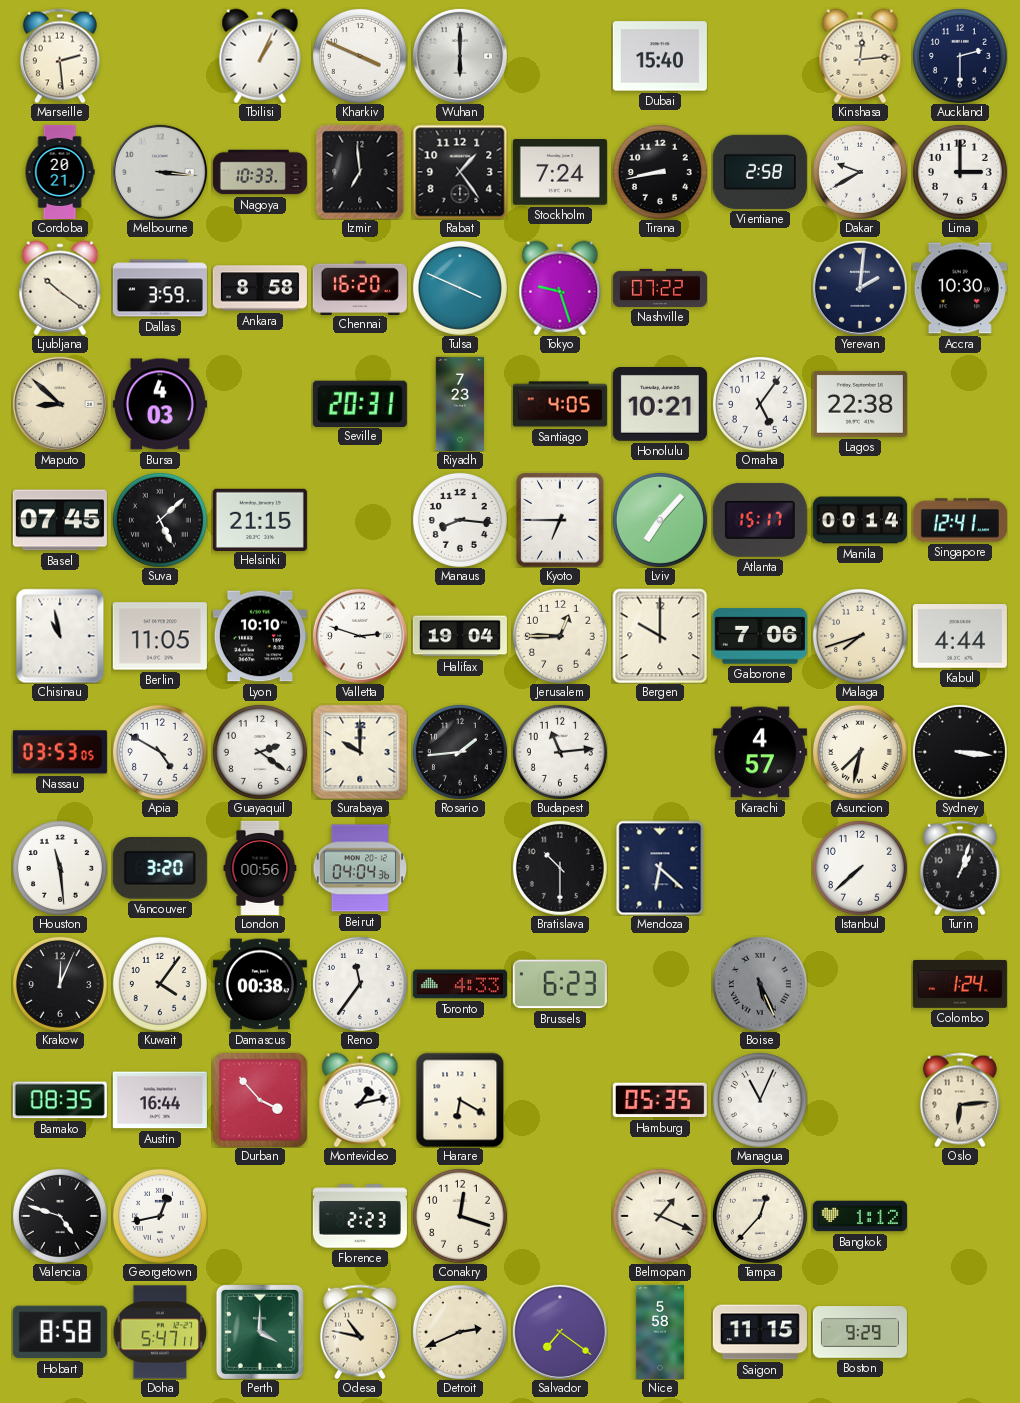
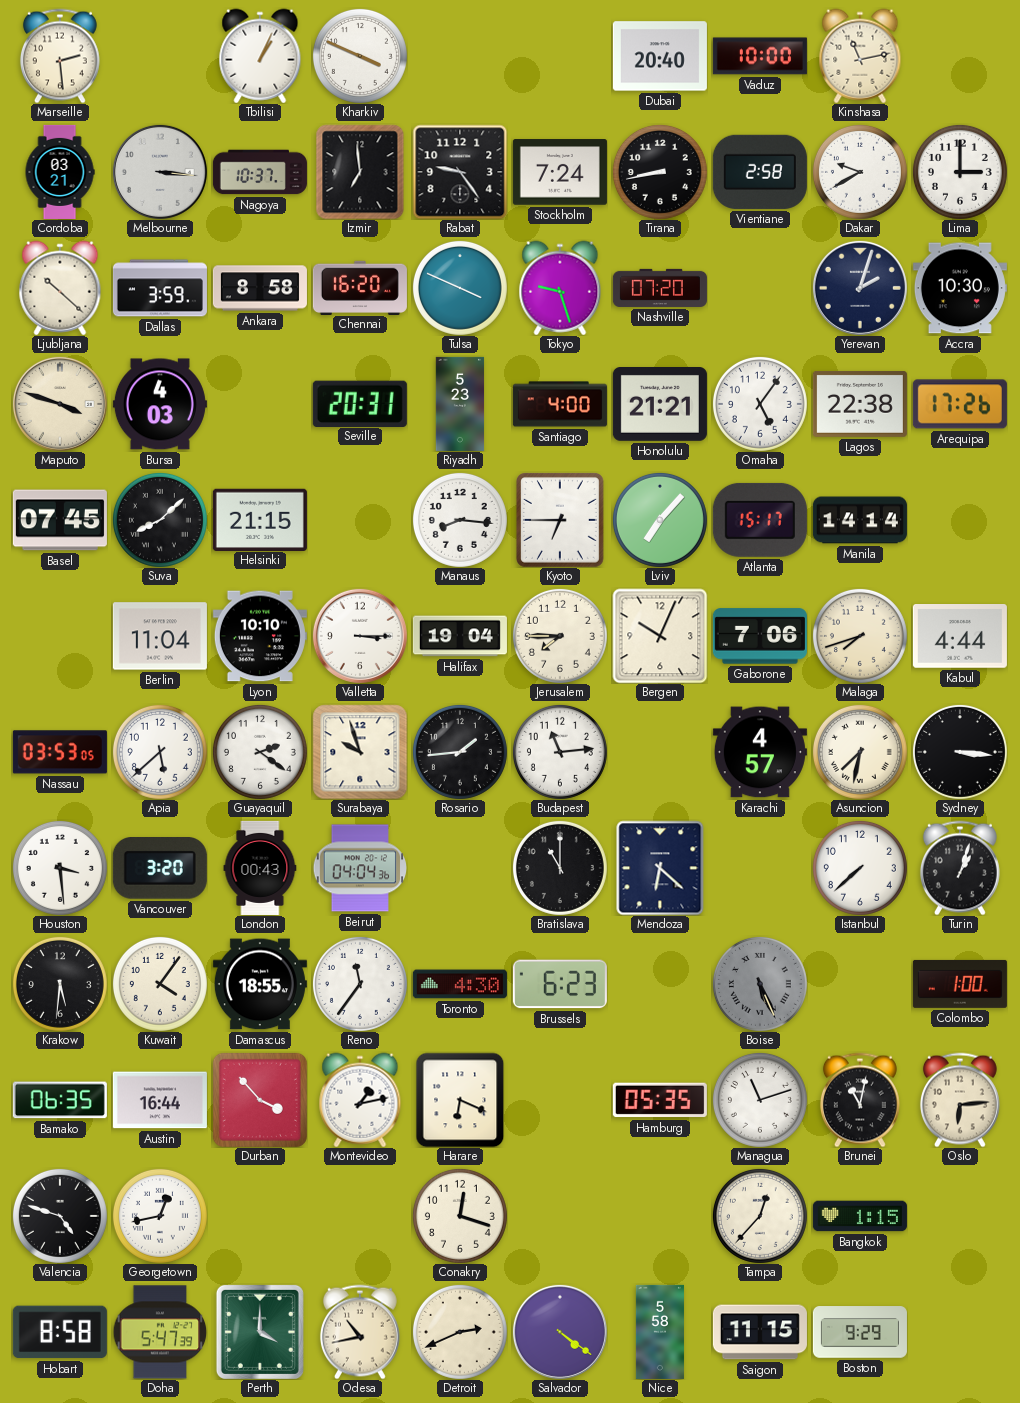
Wuhan: 6:00 -> none (460, 56)
Dubai: 15:40 -> 20:40 (660, 56)
Vaduz: none -> 10:00 (760, 56)
Kinshasa: 12:14 -> 11:13 (860, 56)
Auckland: 2:30 -> none (960, 56)
Cordoba: 20:21 -> 03:21 (60, 172)
Nagoya: 10:33 -> 10:37 (260, 172)
Rabat: 1:24 -> 9:24 (460, 172)
Ljubljana: 10:21 -> 10:22 (60, 288)
Nashville: 07:22 -> 07:20 (660, 288)
Yerevan: 2:01 -> 2:03 (860, 288)
Maputo: 8:52 -> 3:48 (60, 404)
Riyadh: 7:23 -> 5:23 (460, 404)
Santiago: 4:05 -> 4:00 (560, 404)
Honolulu: 10:21 -> 21:21 (660, 405)
Arequipa: none -> 17:26 (960, 404)
Suva: 5:08 -> 8:08 (160, 520)
Manila: 00:14 -> 14:14 (860, 520)
Singapore: 12:41 -> none (960, 520)
Chisinau: 10:58 -> none (60, 636)
Berlin: 11:05 -> 11:04 (160, 636)
Valletta: 2:48 -> 3:15 (360, 636)
Jerusalem: 12:45 -> 7:45 (560, 636)
Bergen: 10:00 -> 10:04 (660, 636)
Apia: 4:50 -> 5:38 (160, 752)
Surabaya: 10:00 -> 9:57 (360, 752)
Houston: 11:29 -> 3:29 (60, 868)
London: 00:56 -> 00:43 (260, 868)
Bratislava: 10:30 -> 11:00 (560, 868)
Krakow: 12:04 -> 5:31 (60, 984)
Damascus: 00:38 -> 18:55 (260, 984)
Toronto: 4:33 -> 4:30 (460, 984)
Colombo: 1:24 -> 1:00 (960, 984)
Bamako: 08:35 -> 06:35 (60, 1100)
Harare: 6:20 -> 6:19 (460, 1100)
Managua: 11:04 -> 11:12 (760, 1100)
Brunei: none -> 11:02 (860, 1100)
Florence: 2:23 -> none (360, 1216)
Belmopan: 1:19 -> none (660, 1216)
Bangkok: 1:12 -> 1:15 (860, 1216)
Doha: 5:47:11 -> 5:47:39 (160, 1332)
Odesa: 10:47 -> 10:43 (360, 1332)
Salvador: 7:21 -> 4:21 (560, 1332)
